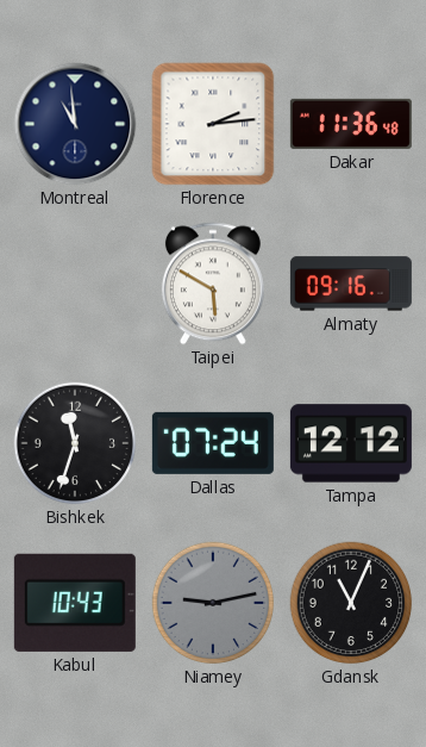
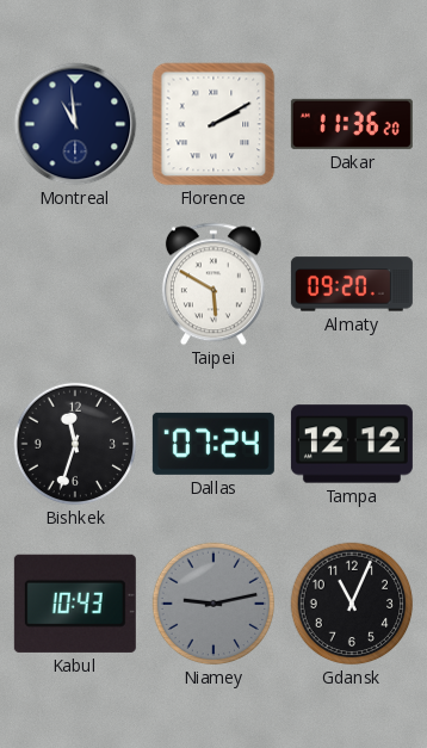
Florence: 2:14 -> 2:10 (213, 124)
Dakar: 11:36:48 -> 11:36:20 (352, 124)
Almaty: 09:16 -> 09:20 (352, 284)
